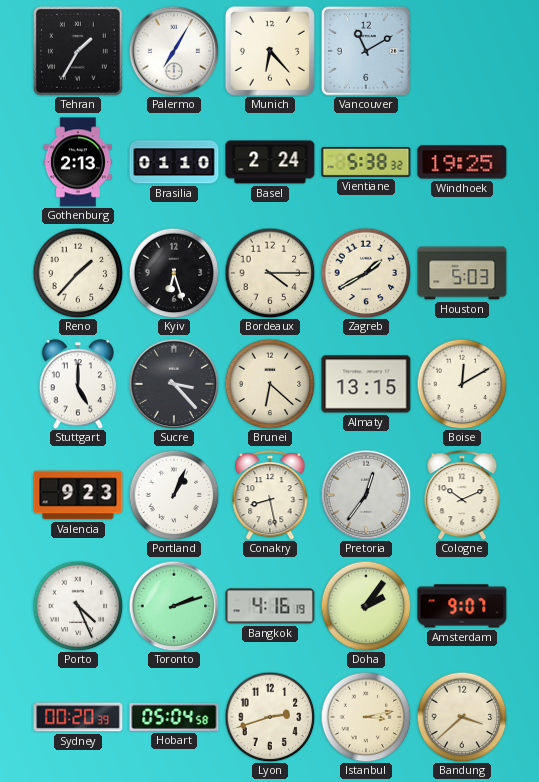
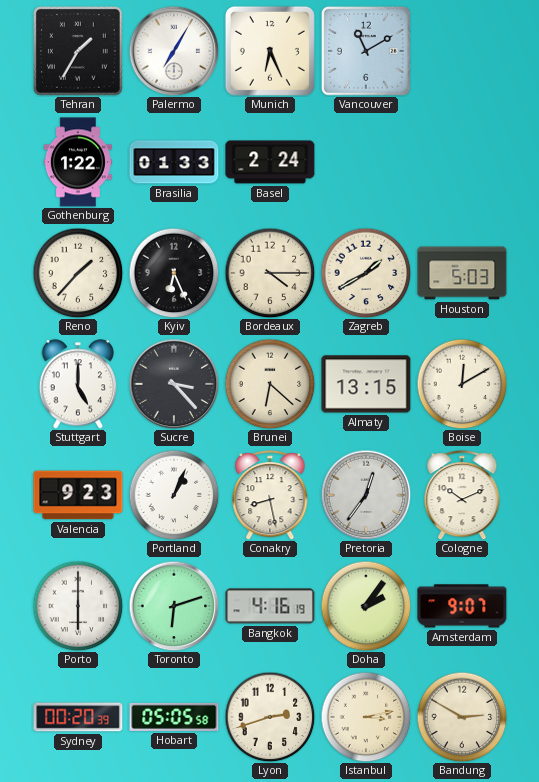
Munich: 6:23 -> 6:26 (270, 51)
Gothenburg: 2:13 -> 1:22 (78, 162)
Brasilia: 01:10 -> 01:33 (174, 162)
Vientiane: 5:38 -> none (366, 162)
Windhoek: 19:25 -> none (462, 162)
Kyiv: 6:27 -> 6:26 (174, 273)
Porto: 4:26 -> 6:00 (78, 606)
Toronto: 2:12 -> 6:12 (174, 606)
Hobart: 05:04 -> 05:05 (174, 717)
Bandung: 3:38 -> 2:50 (462, 717)
